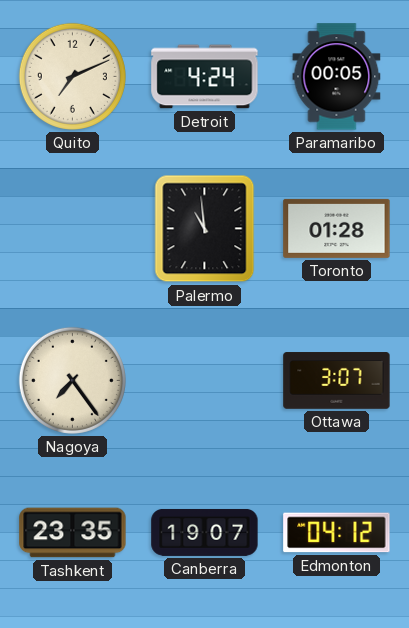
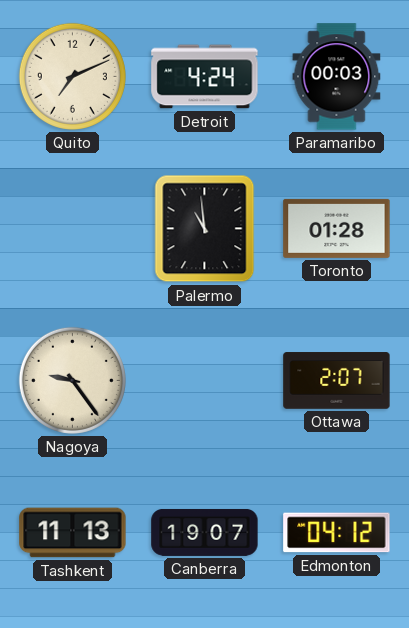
Paramaribo: 00:05 -> 00:03 (337, 77)
Nagoya: 7:24 -> 9:24 (72, 380)
Ottawa: 3:07 -> 2:07 (337, 381)
Tashkent: 23:35 -> 11:13 (73, 533)
